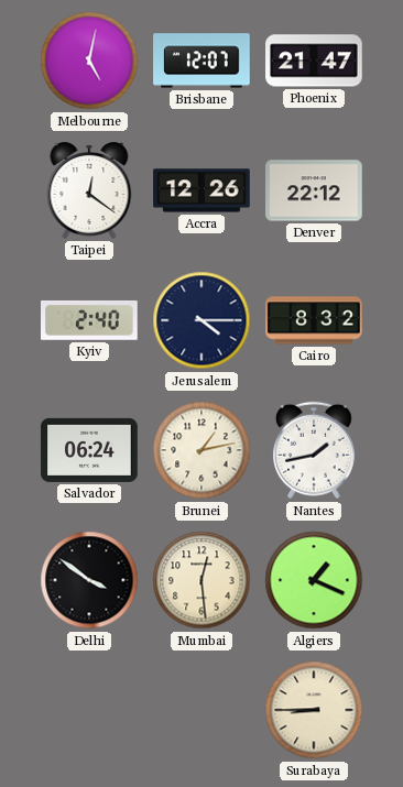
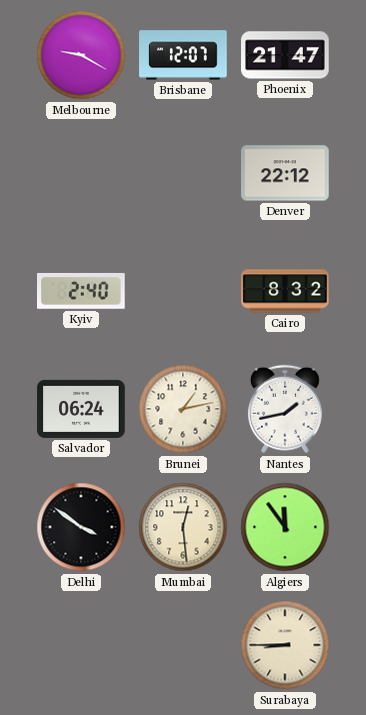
Melbourne: 5:02 -> 9:20 (81, 55)
Taipei: 12:21 -> none (89, 190)
Accra: 12:26 -> none (201, 190)
Jerusalem: 4:15 -> none (201, 320)
Algiers: 1:19 -> 11:54 (285, 527)
